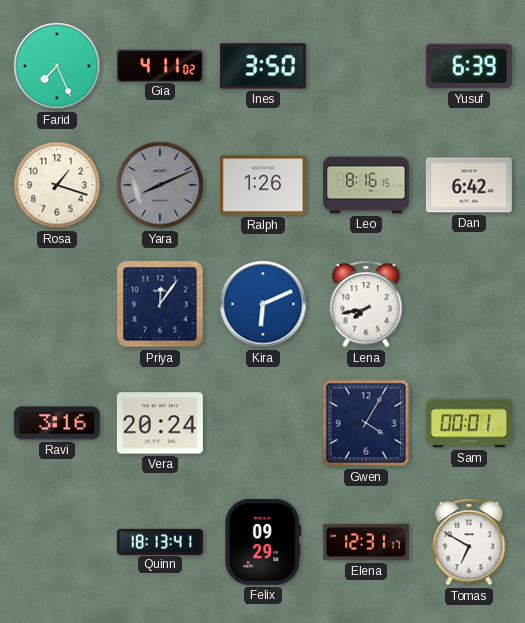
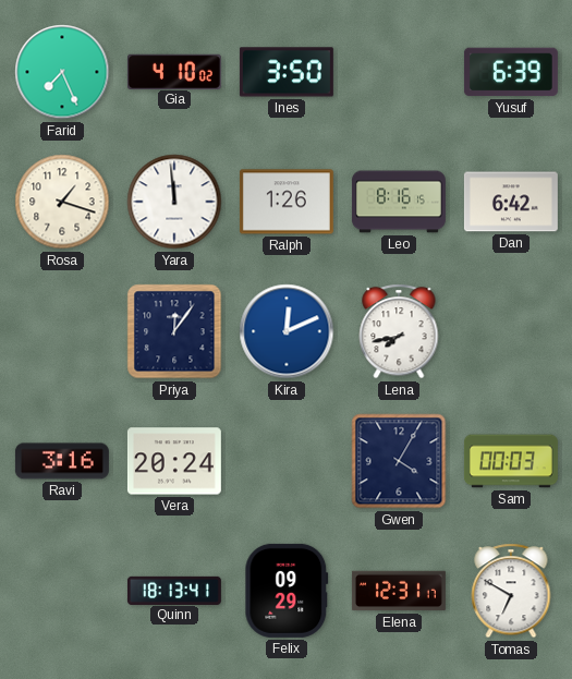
Gia: 4:11 -> 4:10 (174, 71)
Yara: 8:11 -> 11:59 (174, 202)
Yara dial: grey -> white (174, 202)
Kira: 6:11 -> 12:11 (287, 331)
Sam: 00:01 -> 00:03 (511, 461)
